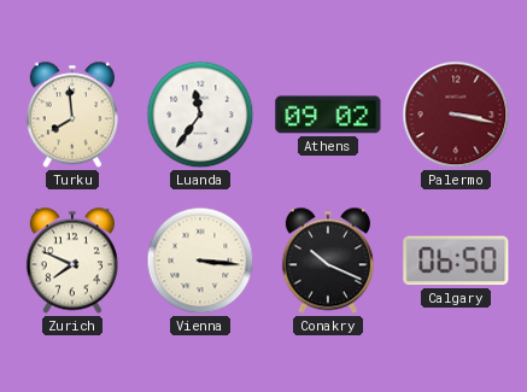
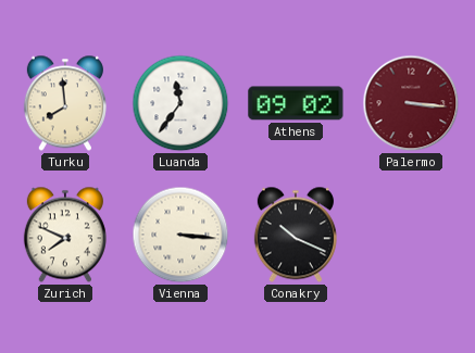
Palermo: 3:17 -> 3:16 (411, 103)
Calgary: 06:50 -> none (456, 261)
